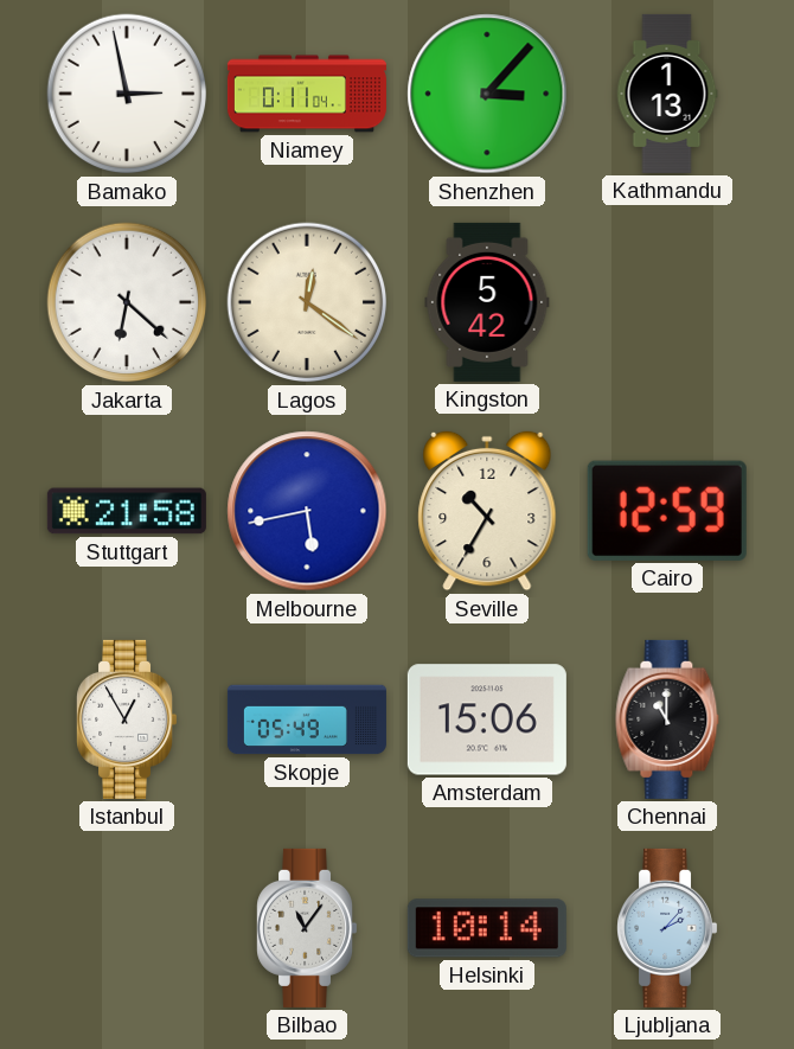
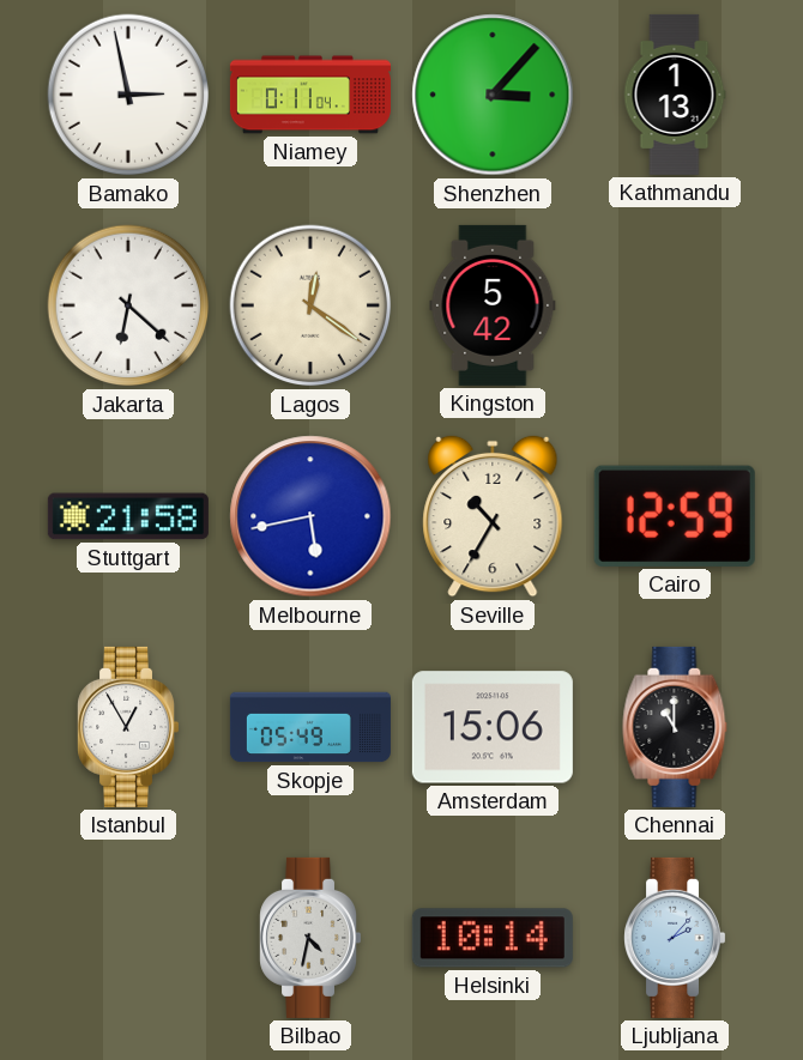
Bilbao: 11:06 -> 4:32 (310, 938)
